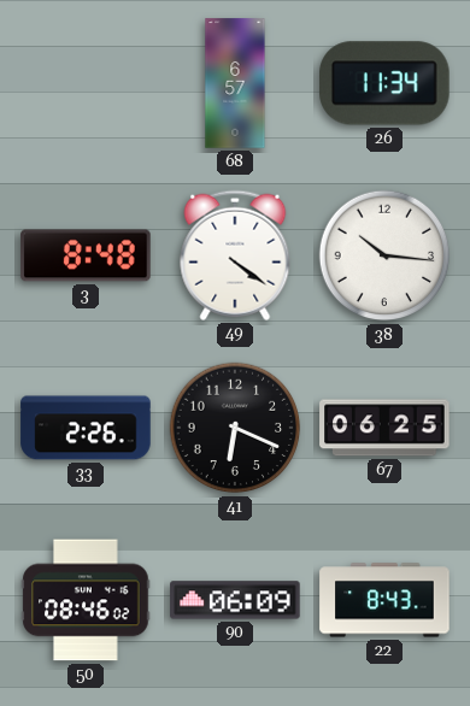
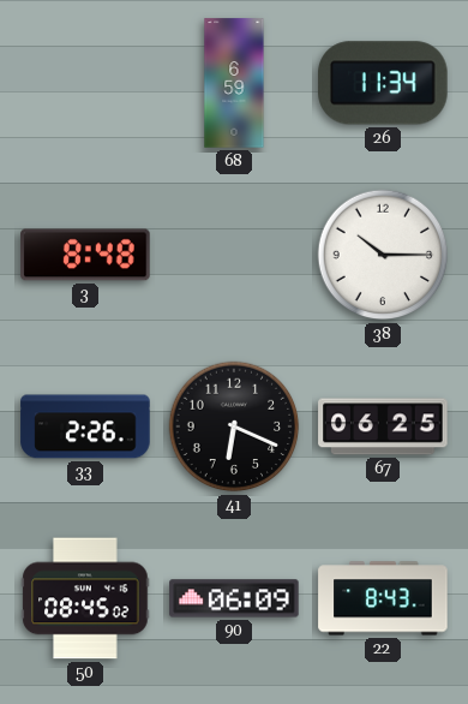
68: 6:57 -> 6:59 (234, 83)
49: 4:21 -> none (235, 255)
38: 10:16 -> 10:15 (383, 255)
50: 08:46 -> 08:45 (85, 598)
